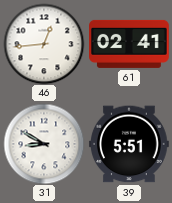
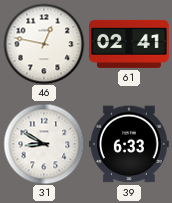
46: 12:44 -> 12:47 (44, 44)
39: 5:51 -> 6:33 (129, 144)
